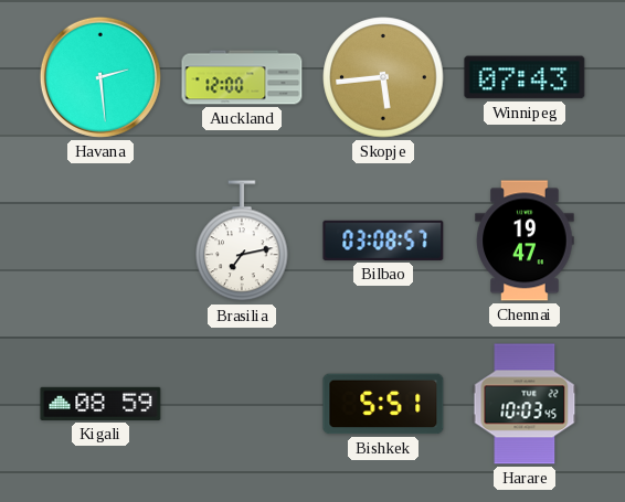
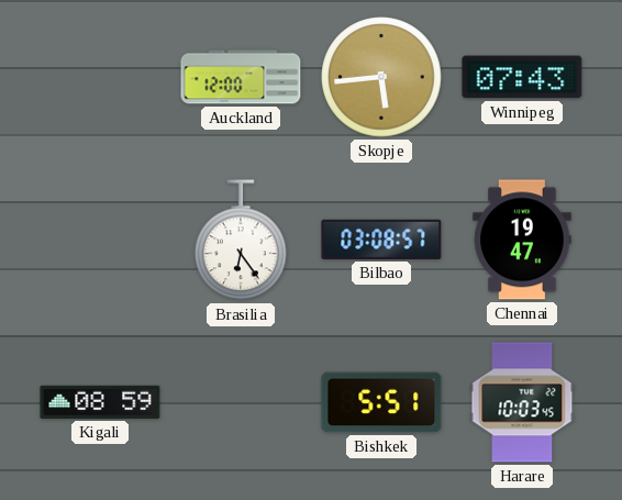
Havana: 2:29 -> none (100, 77)
Brasilia: 7:13 -> 6:24 (241, 241)
